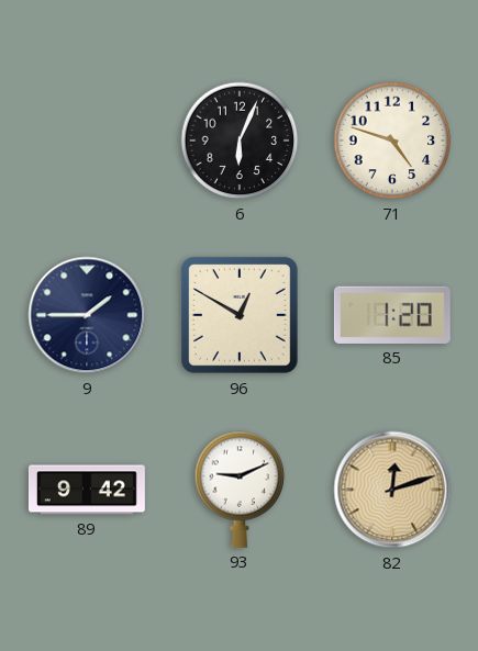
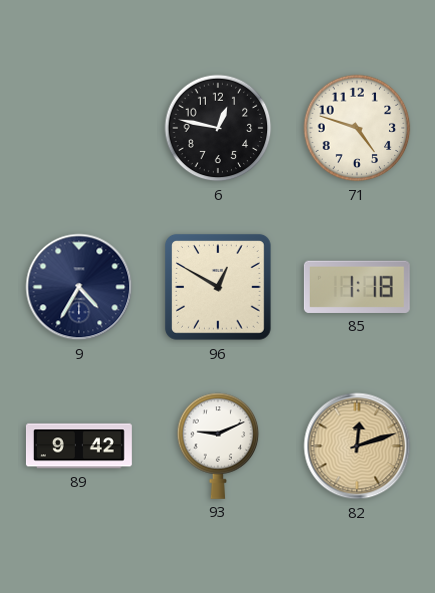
6: 6:04 -> 12:47 (218, 128)
9: 1:45 -> 4:35 (79, 287)
85: 1:20 -> 1:18 (357, 287)
